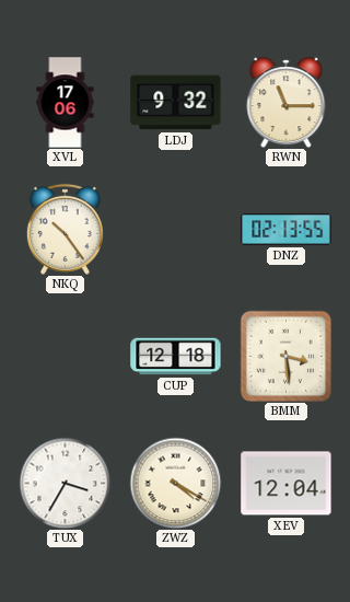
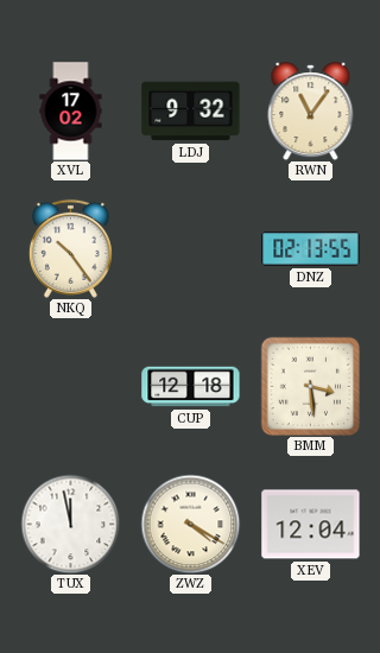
XVL: 17:06 -> 17:02 (71, 112)
RWN: 11:15 -> 11:06 (311, 112)
TUX: 3:35 -> 11:58 (70, 524)
